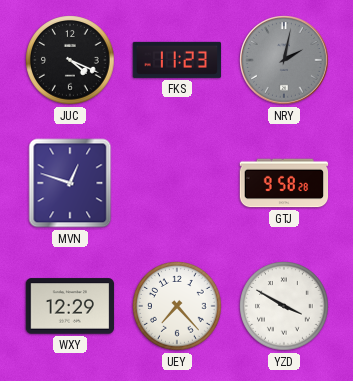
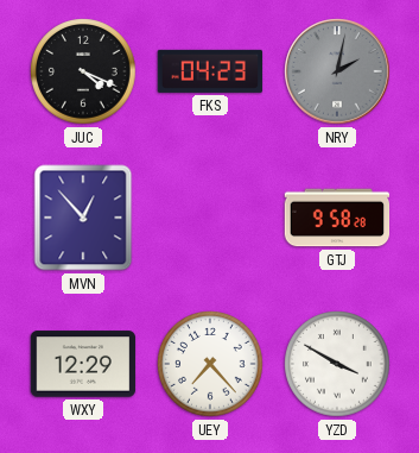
FKS: 11:23 -> 04:23 (210, 71)
MVN: 12:48 -> 12:53 (83, 218)
